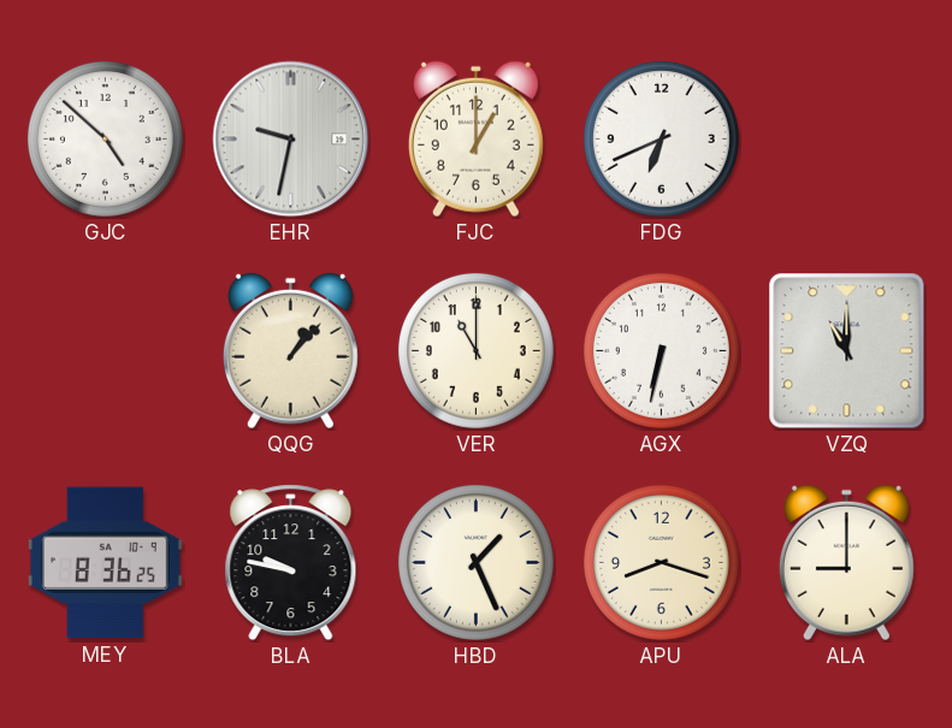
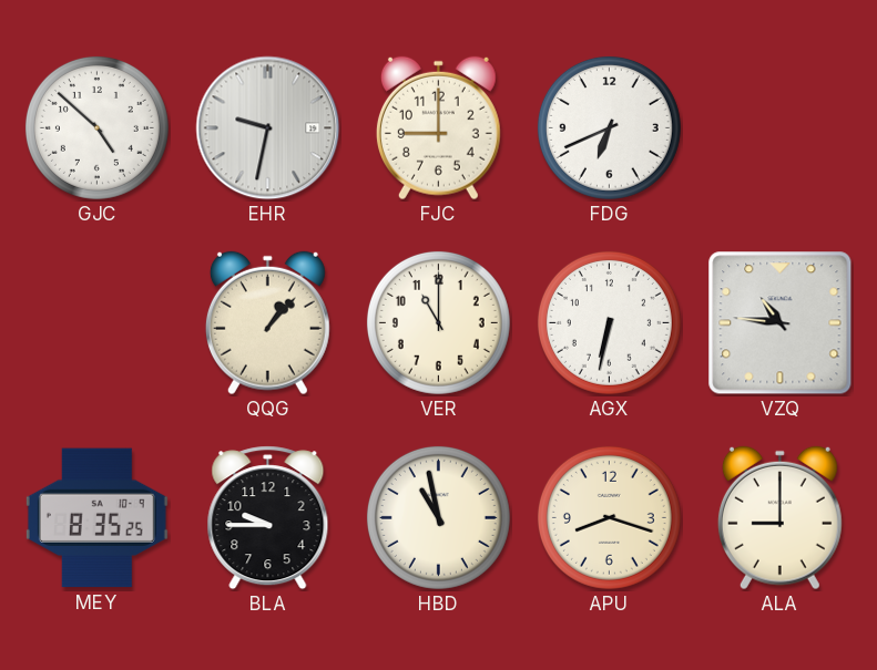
FJC: 1:00 -> 9:00 (438, 128)
VZQ: 11:00 -> 10:46 (781, 323)
MEY: 8:36 -> 8:35 (96, 518)
BLA: 9:47 -> 9:45 (268, 518)
HBD: 1:26 -> 10:58 (438, 517)
